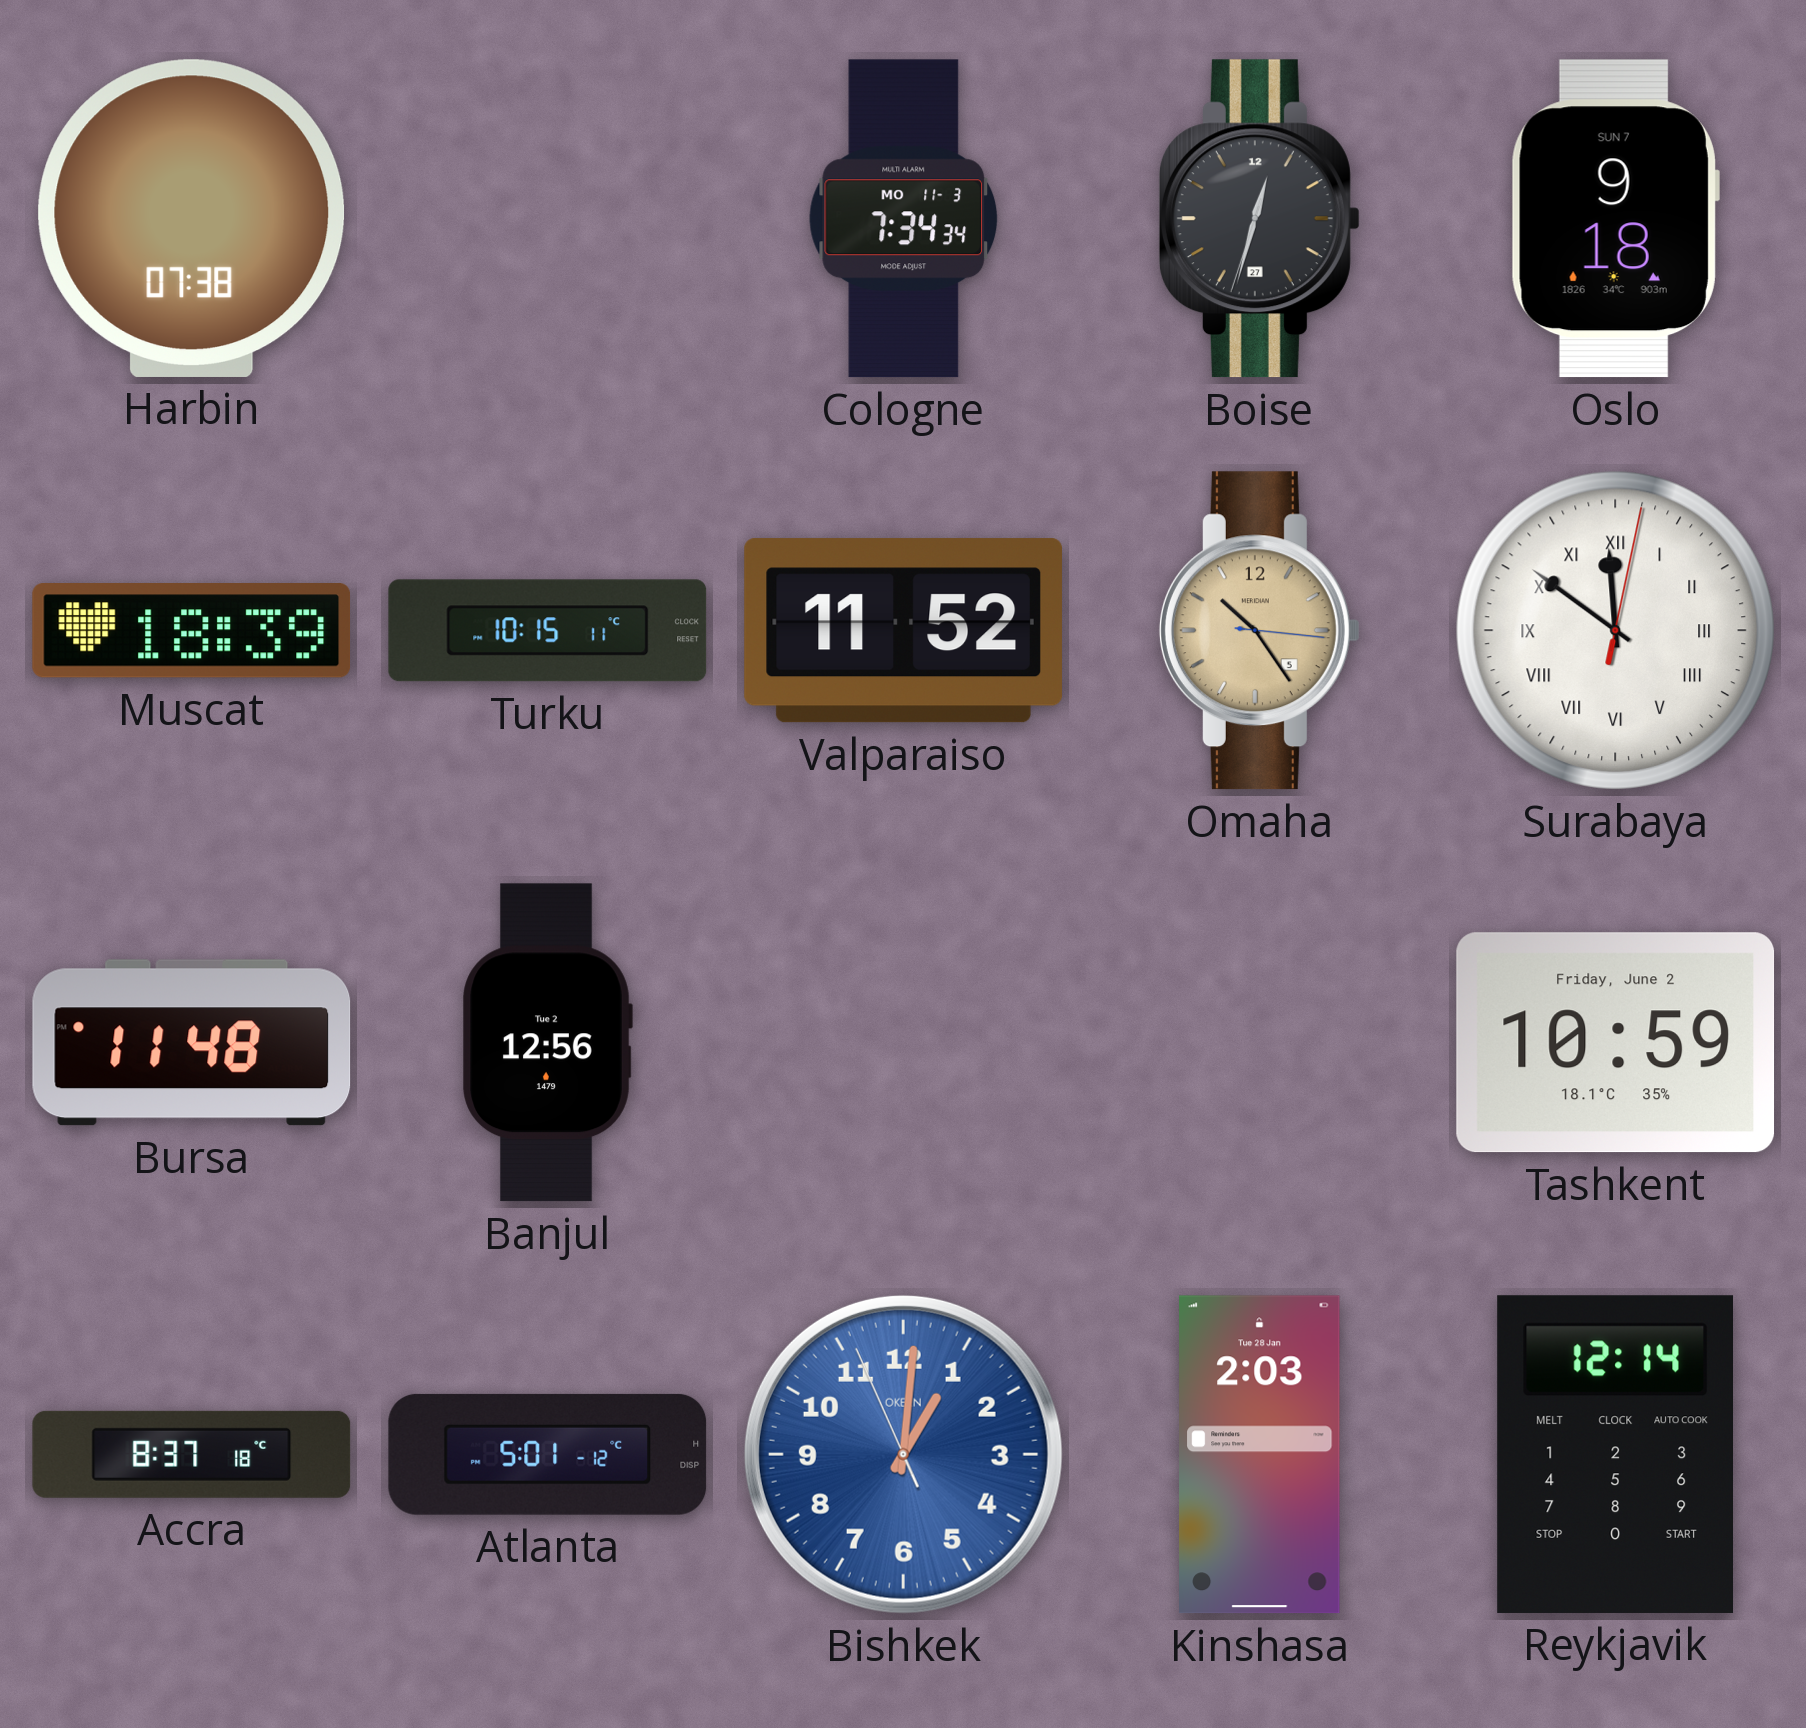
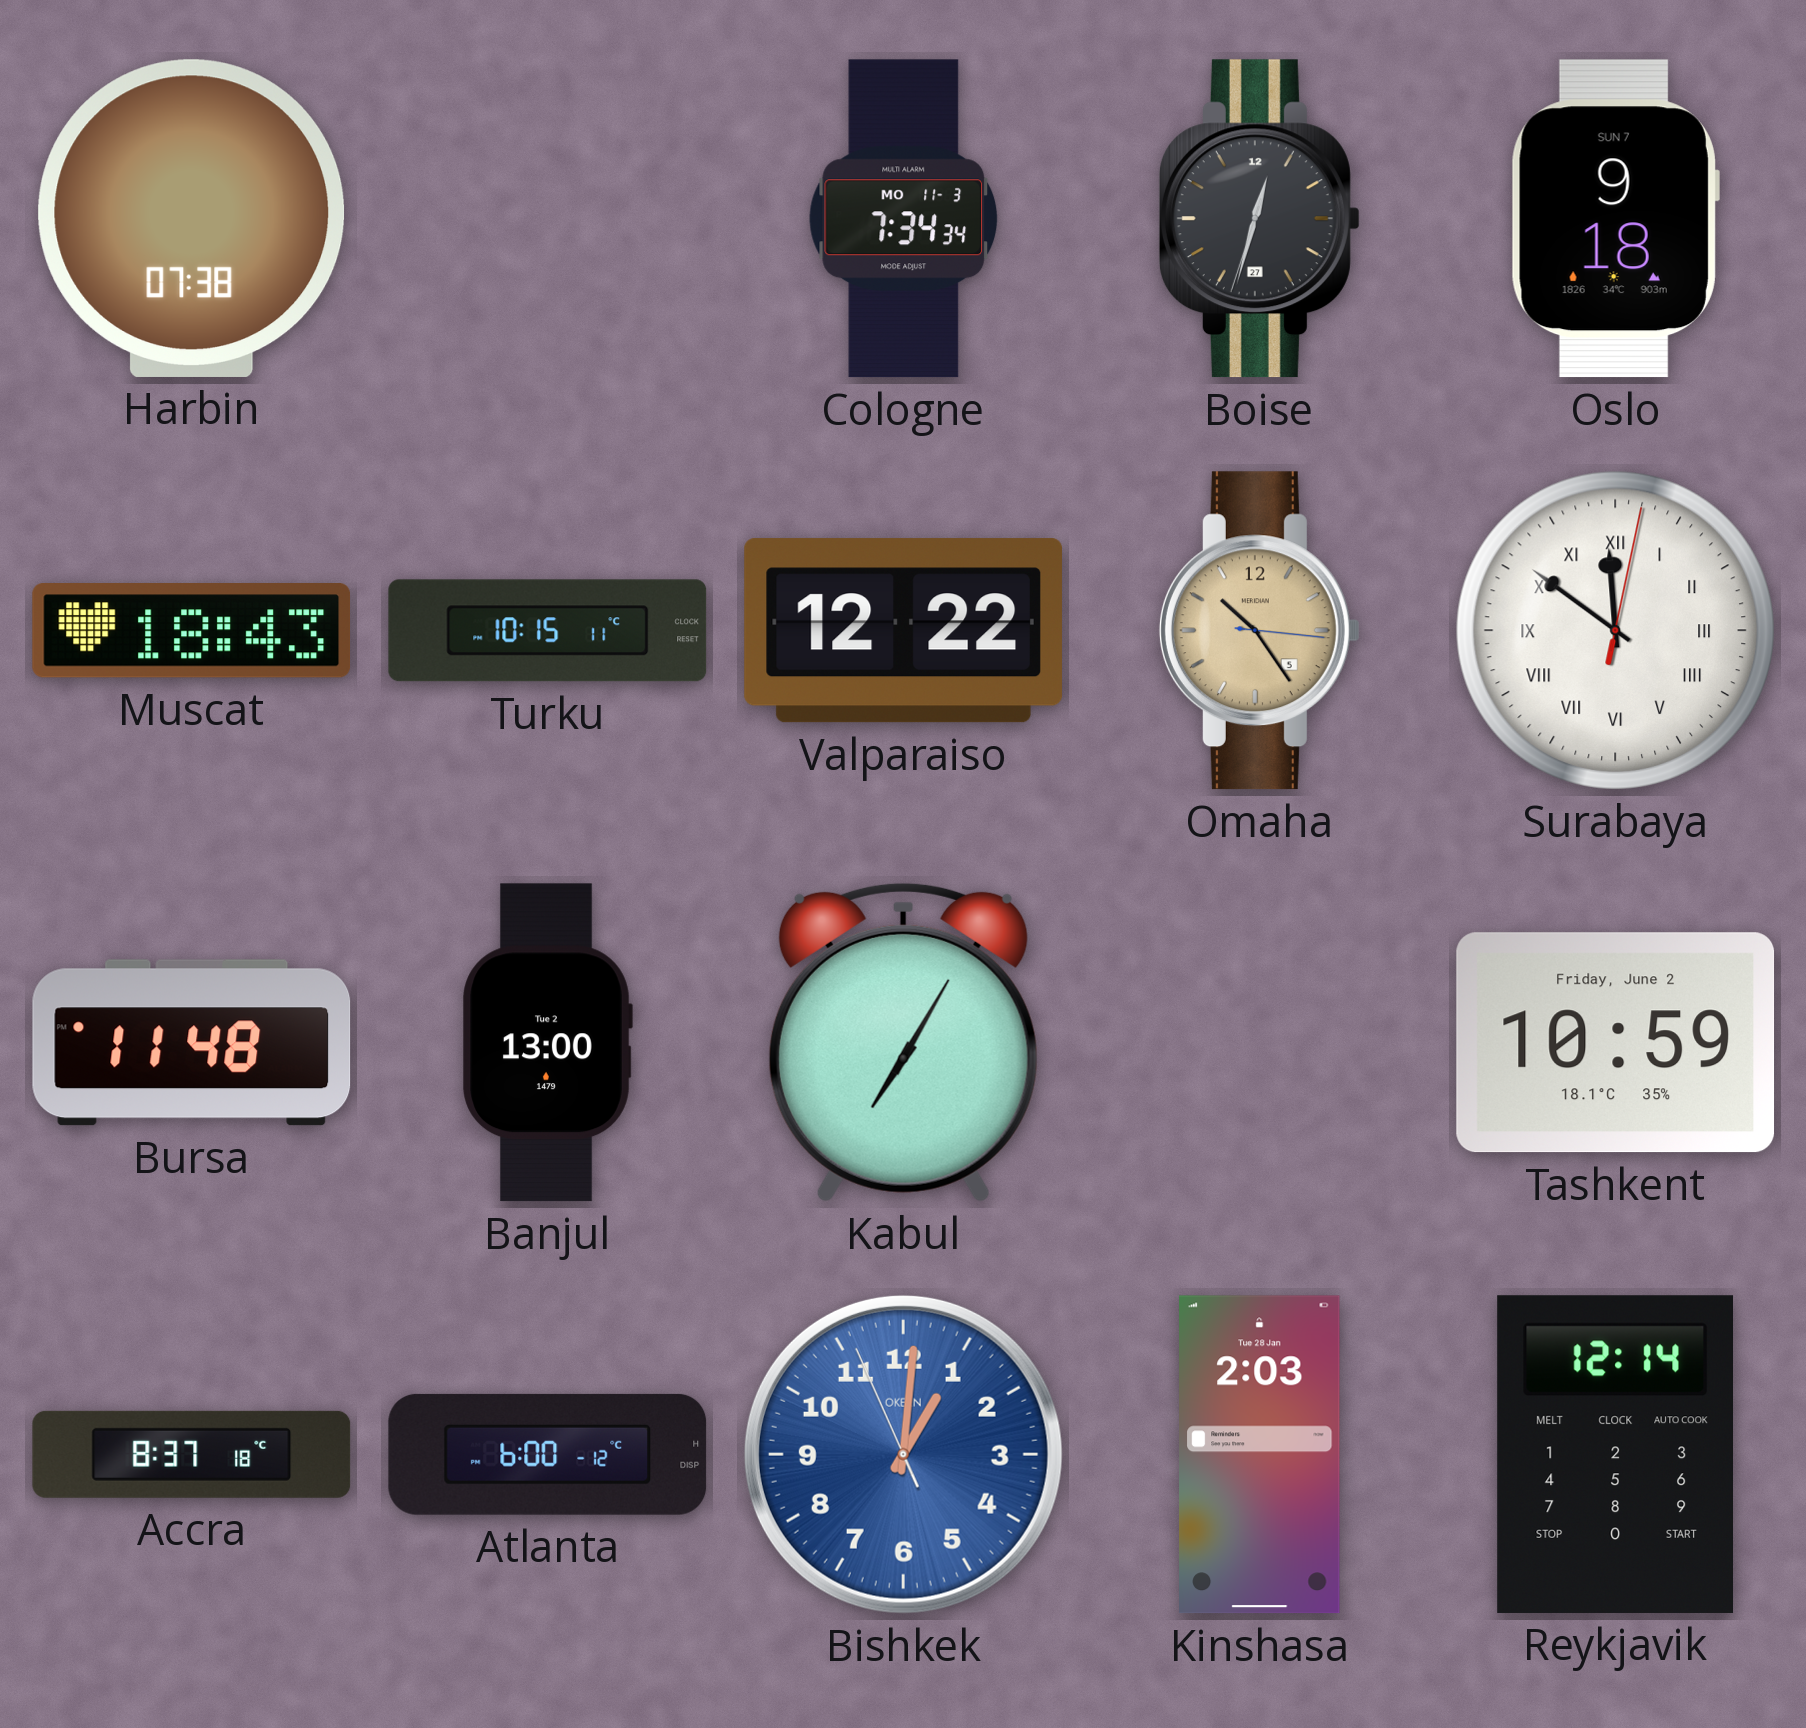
Muscat: 18:39 -> 18:43 (192, 631)
Valparaiso: 11:52 -> 12:22 (903, 631)
Banjul: 12:56 -> 13:00 (547, 1043)
Kabul: none -> 7:05 (903, 1042)
Atlanta: 5:01 -> 6:00 (548, 1454)
